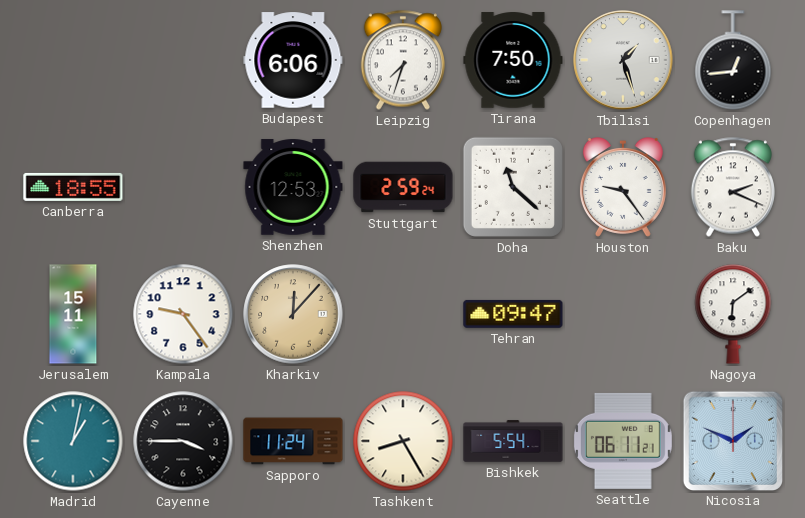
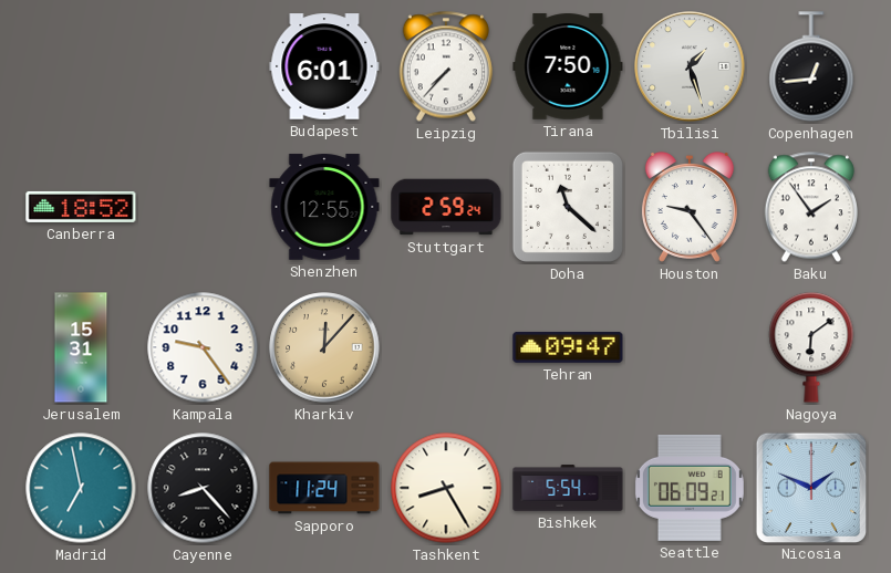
Budapest: 6:06 -> 6:01 (324, 66)
Leipzig: 7:33 -> 7:37 (446, 66)
Canberra: 18:55 -> 18:52 (81, 207)
Shenzhen: 12:53 -> 12:55 (324, 207)
Baku: 2:19 -> 1:54 (811, 207)
Jerusalem: 15:11 -> 15:31 (81, 347)
Madrid: 1:02 -> 6:58 (81, 488)
Cayenne: 3:45 -> 8:23 (203, 488)
Seattle: 06:11 -> 06:09 (690, 488)
